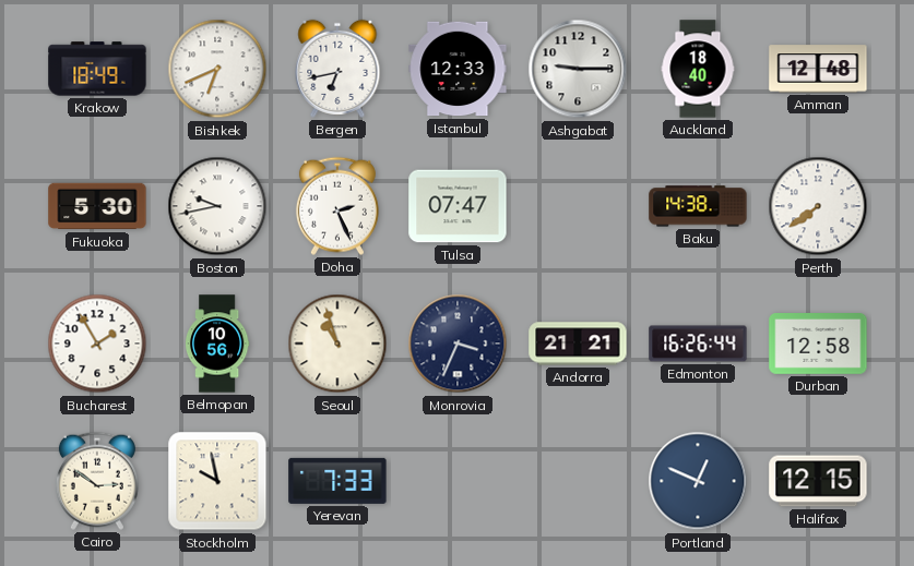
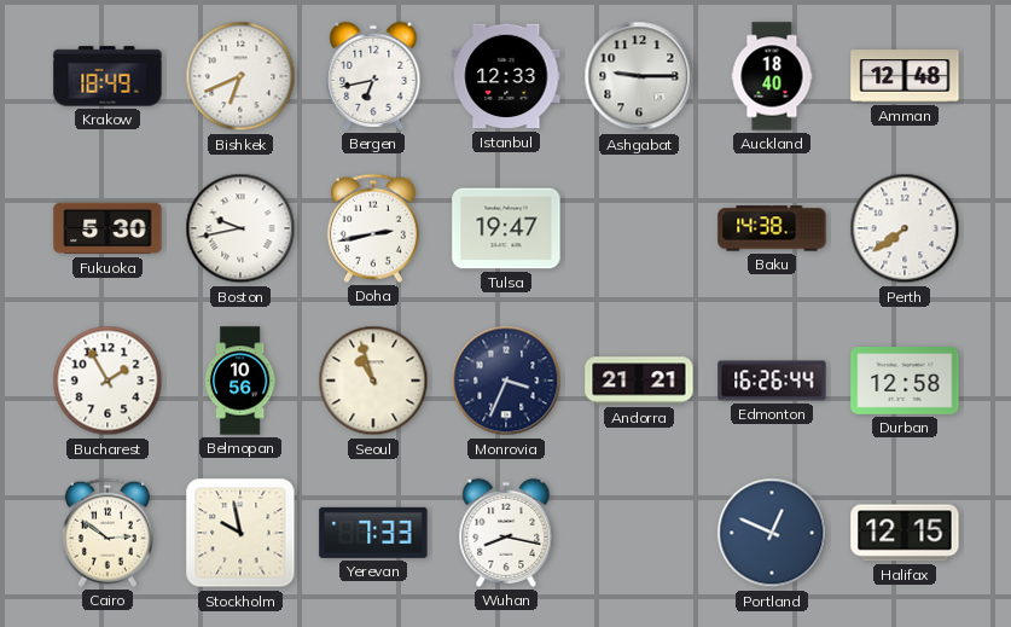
Doha: 2:26 -> 2:43 (373, 228)
Tulsa: 07:47 -> 19:47 (506, 228)
Wuhan: none -> 8:17 (506, 533)
